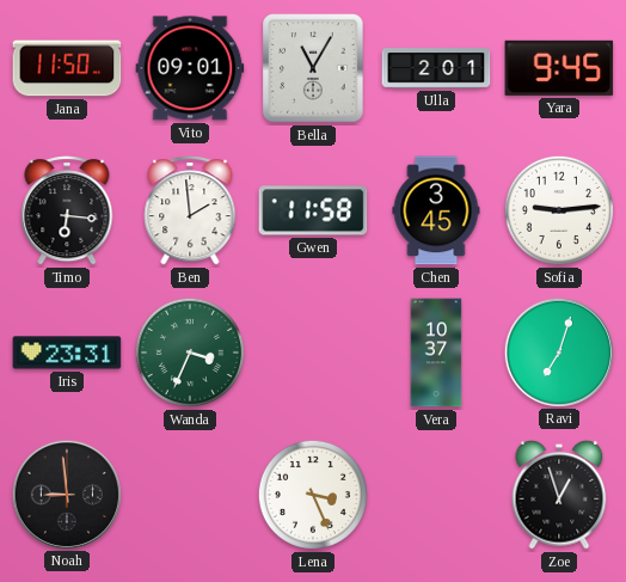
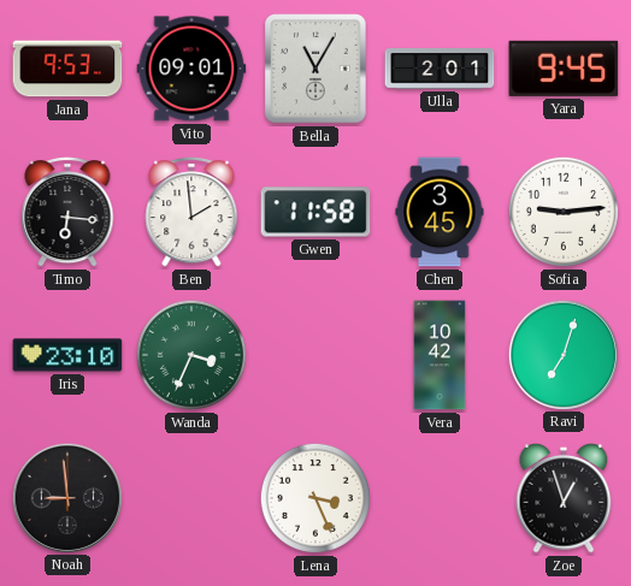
Jana: 11:50 -> 9:53 (67, 69)
Iris: 23:31 -> 23:10 (67, 355)
Vera: 10:37 -> 10:42 (440, 355)
